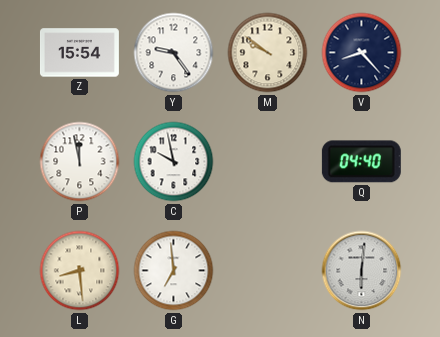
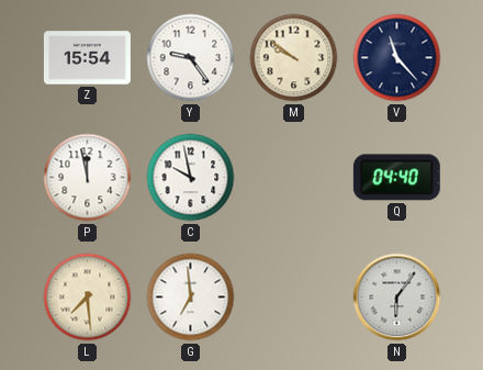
V: 8:23 -> 11:23 (397, 58)
L: 8:29 -> 7:29 (88, 298)
N: 6:01 -> 6:06 (397, 298)
